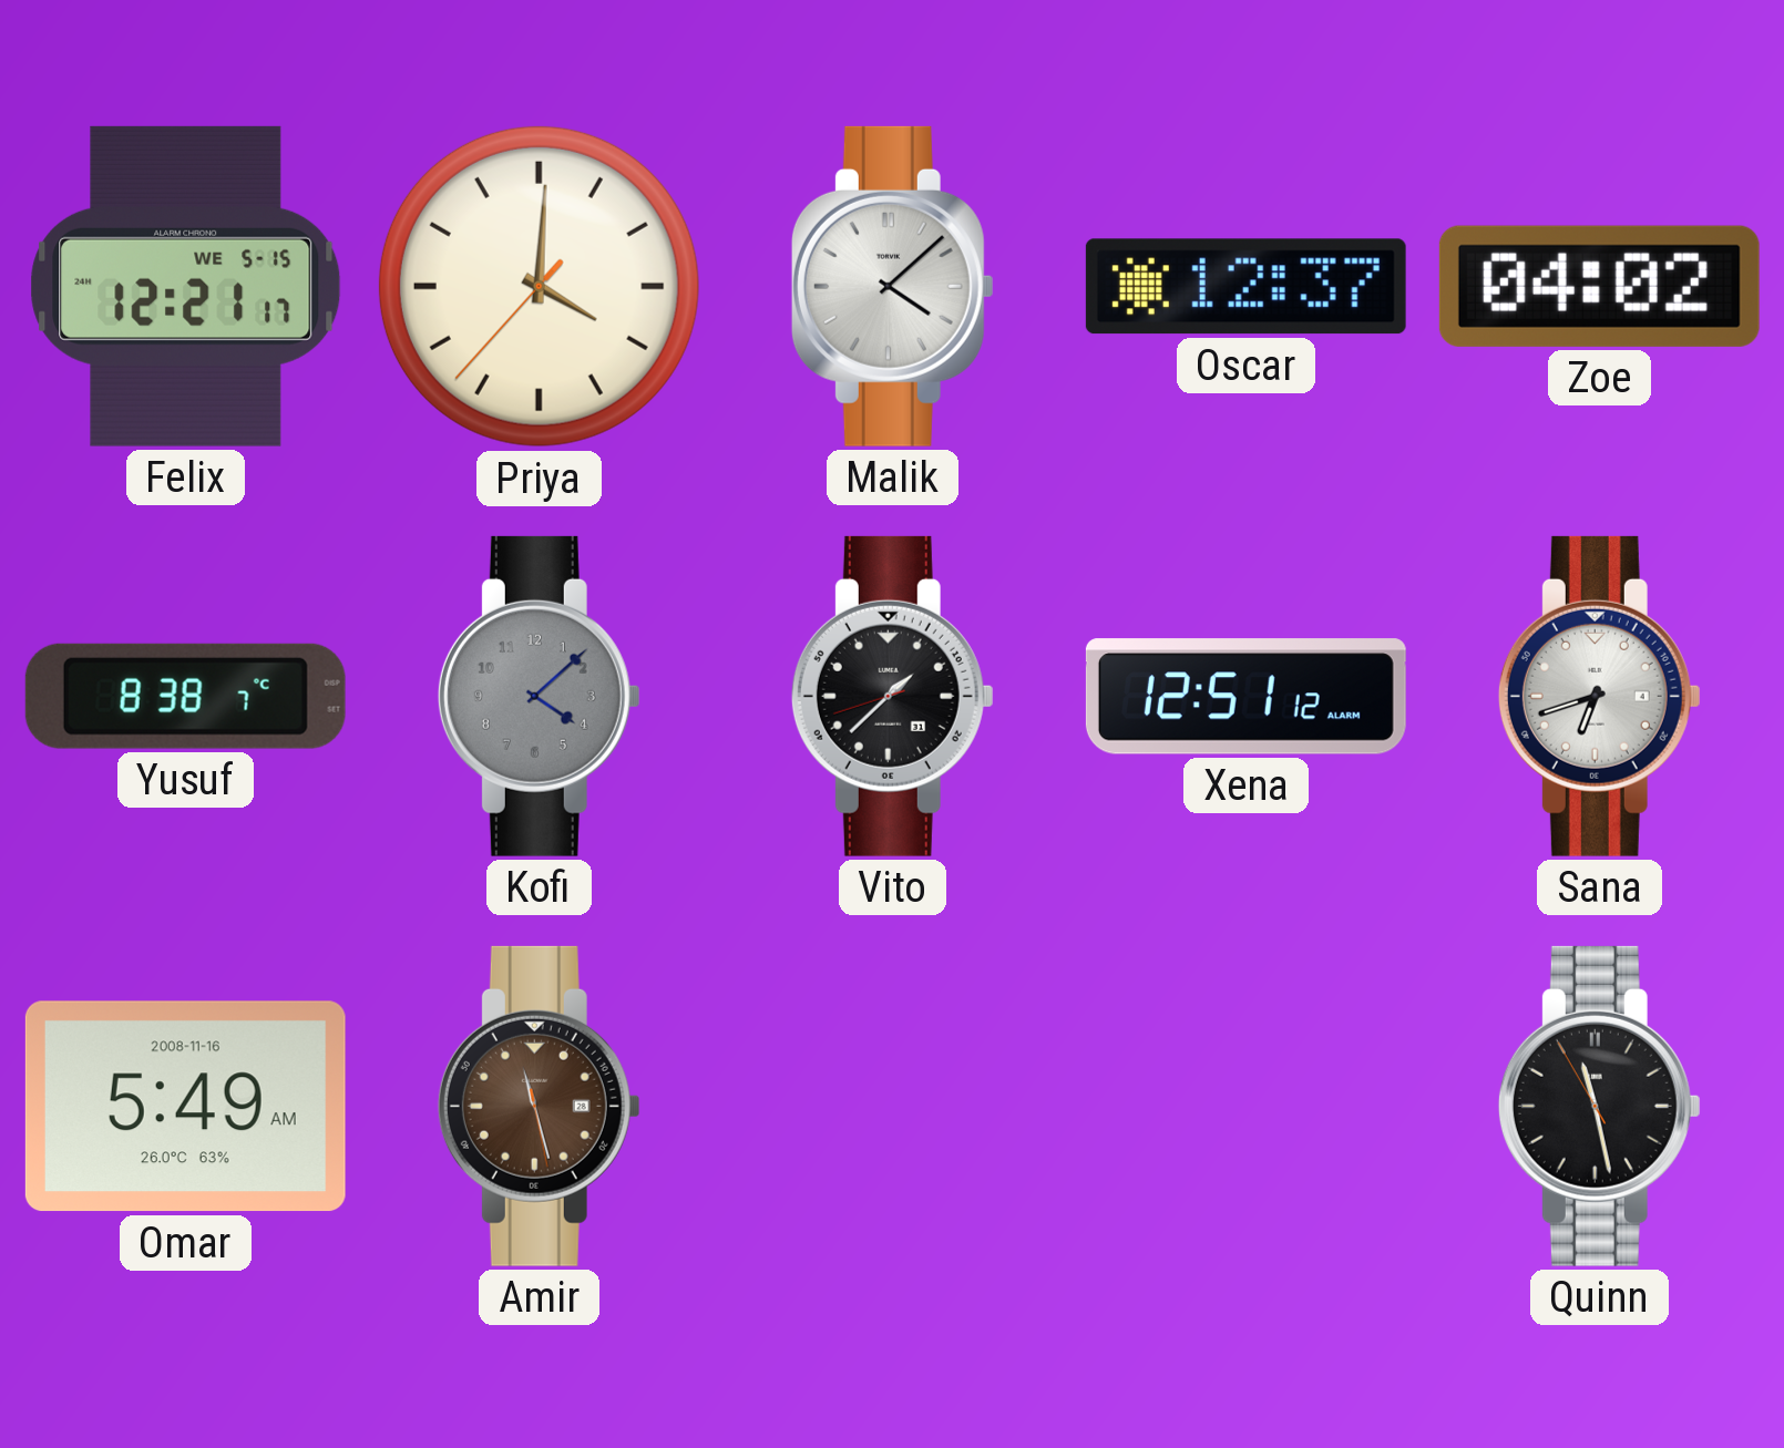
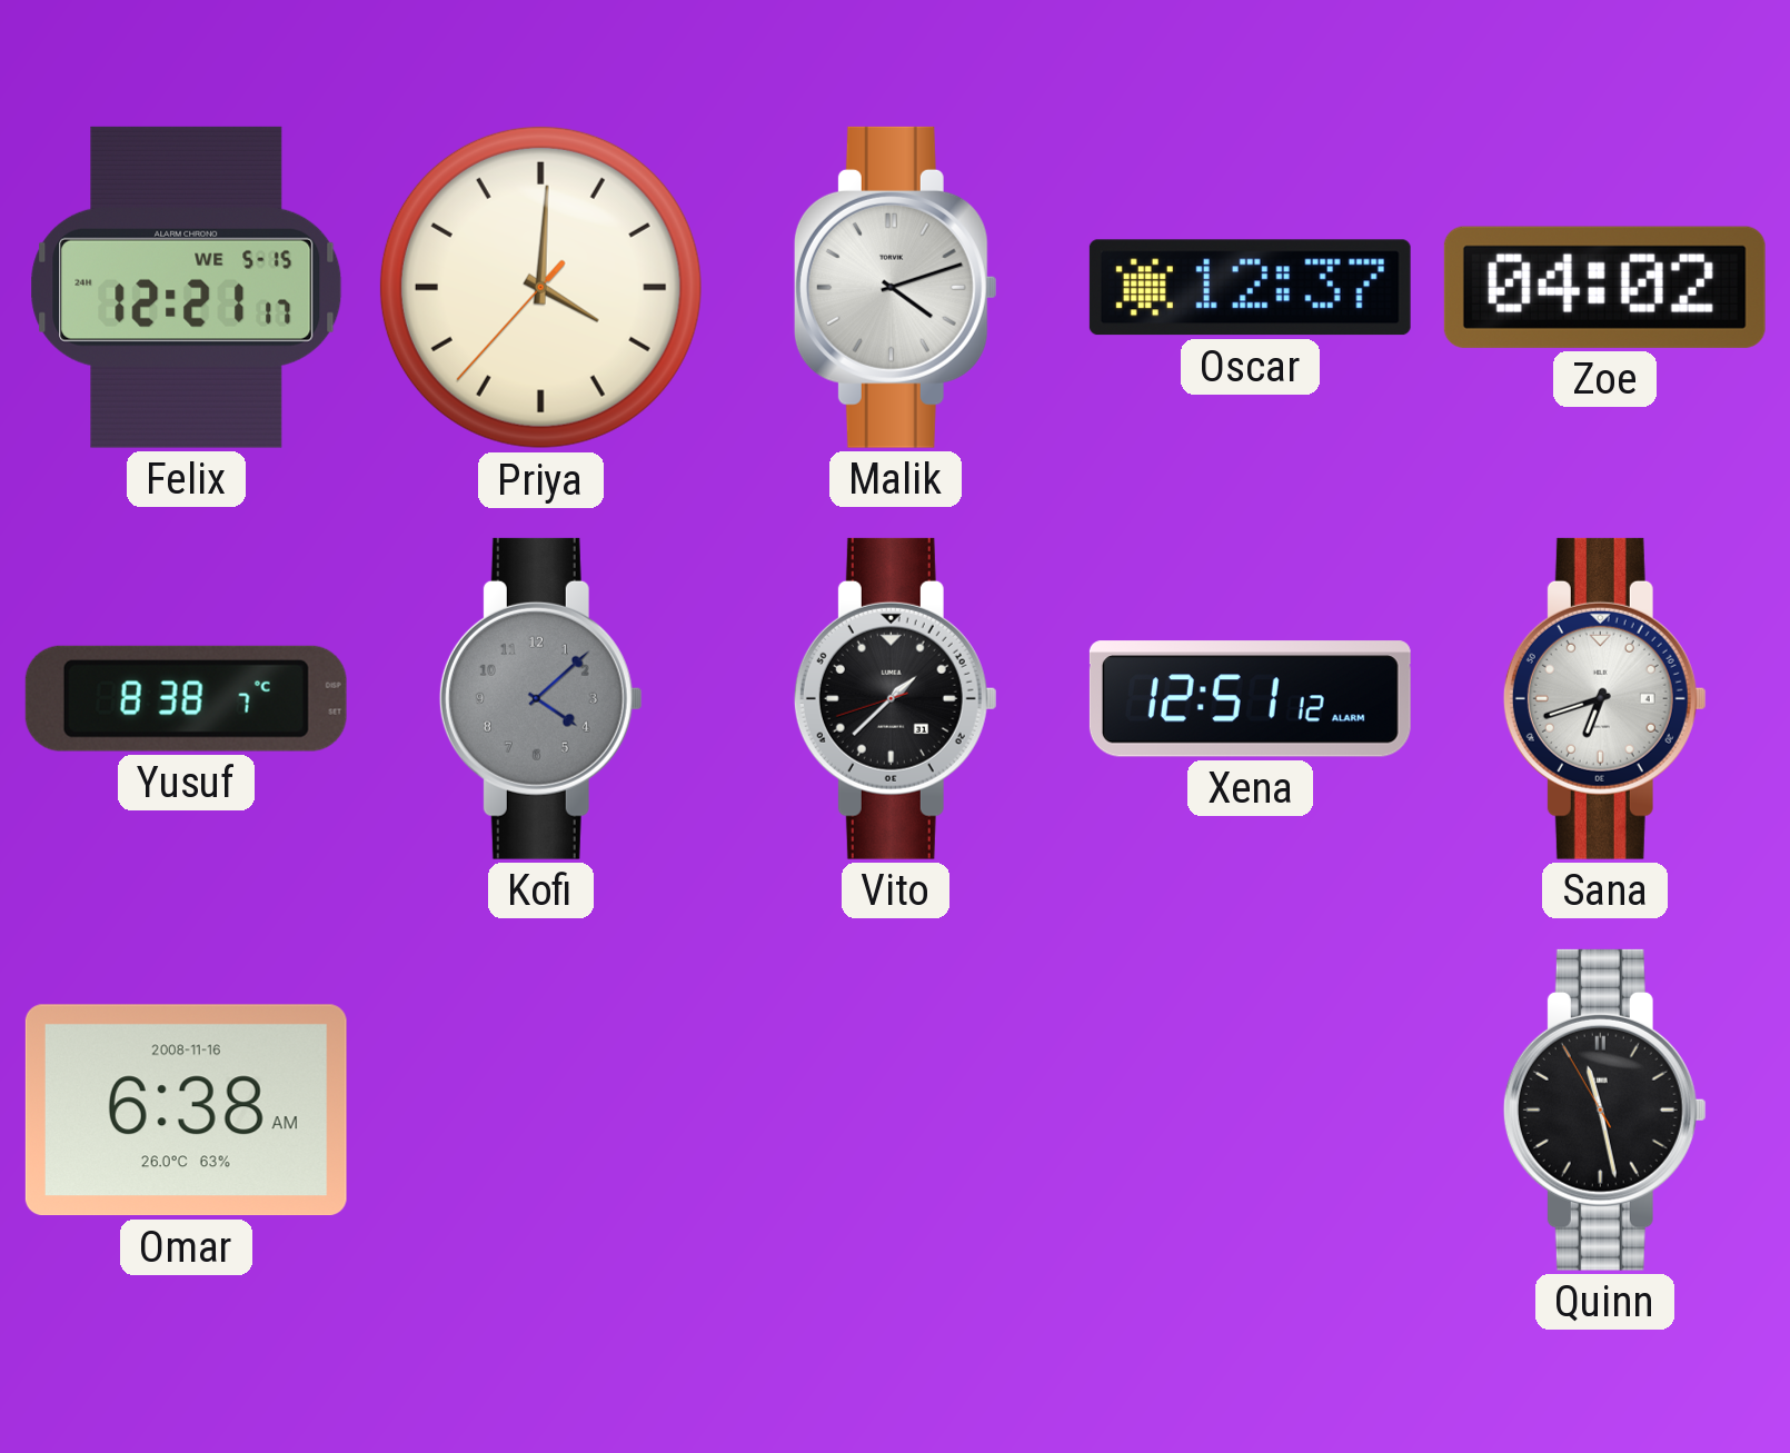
Malik: 4:08 -> 4:12 (895, 287)
Omar: 5:49 -> 6:38 (186, 1111)
Amir: 11:27 -> none (539, 1106)
